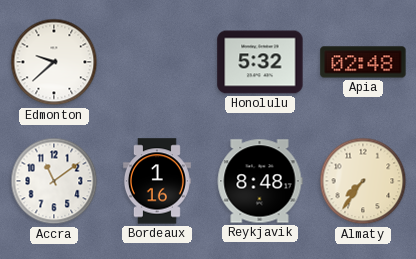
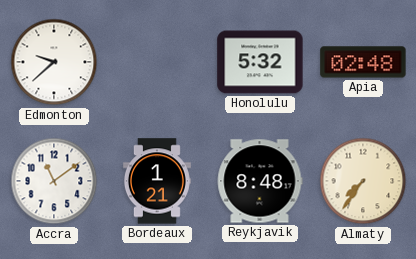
Bordeaux: 1:16 -> 1:21 (157, 181)
